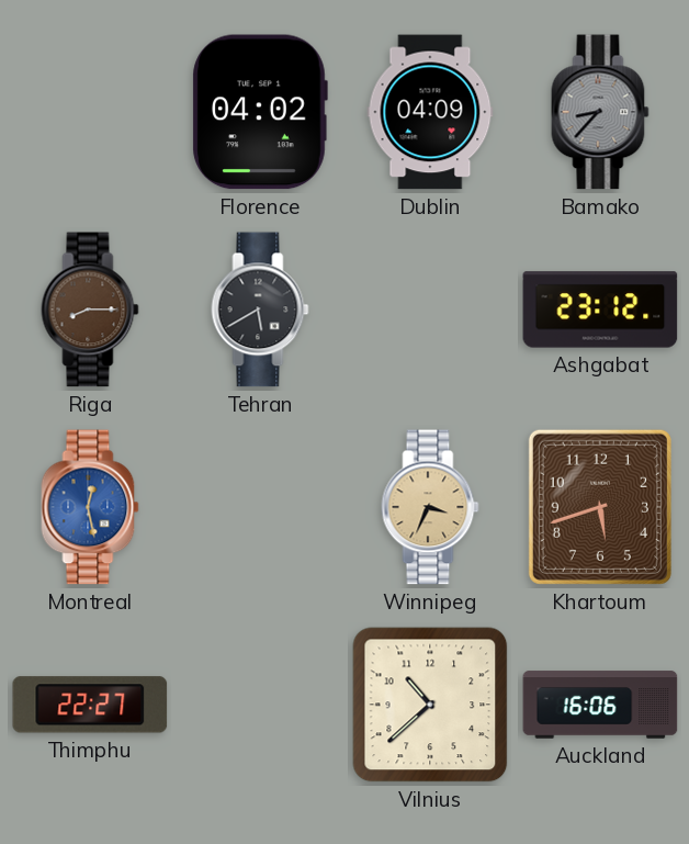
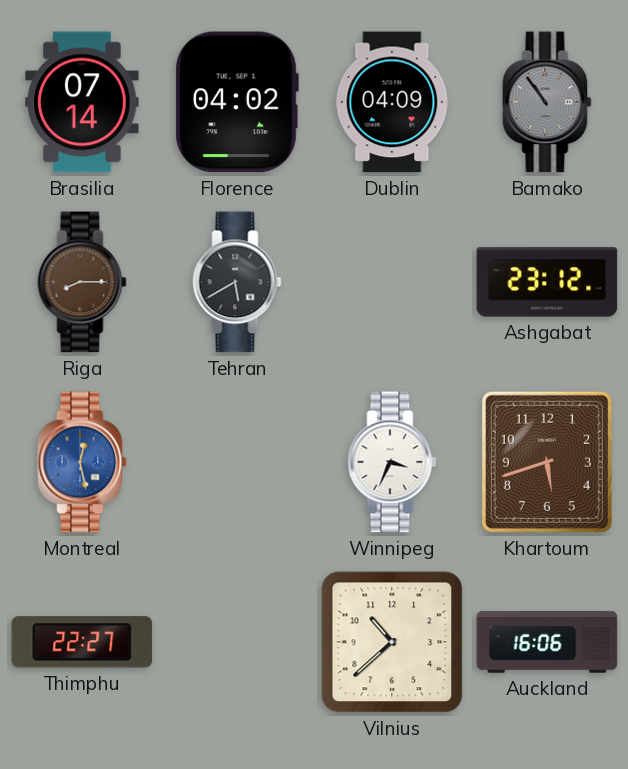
Brasilia: none -> 07:14 (82, 102)
Bamako: 8:37 -> 10:54 (547, 102)
Winnipeg dial: champagne -> white (392, 462)
